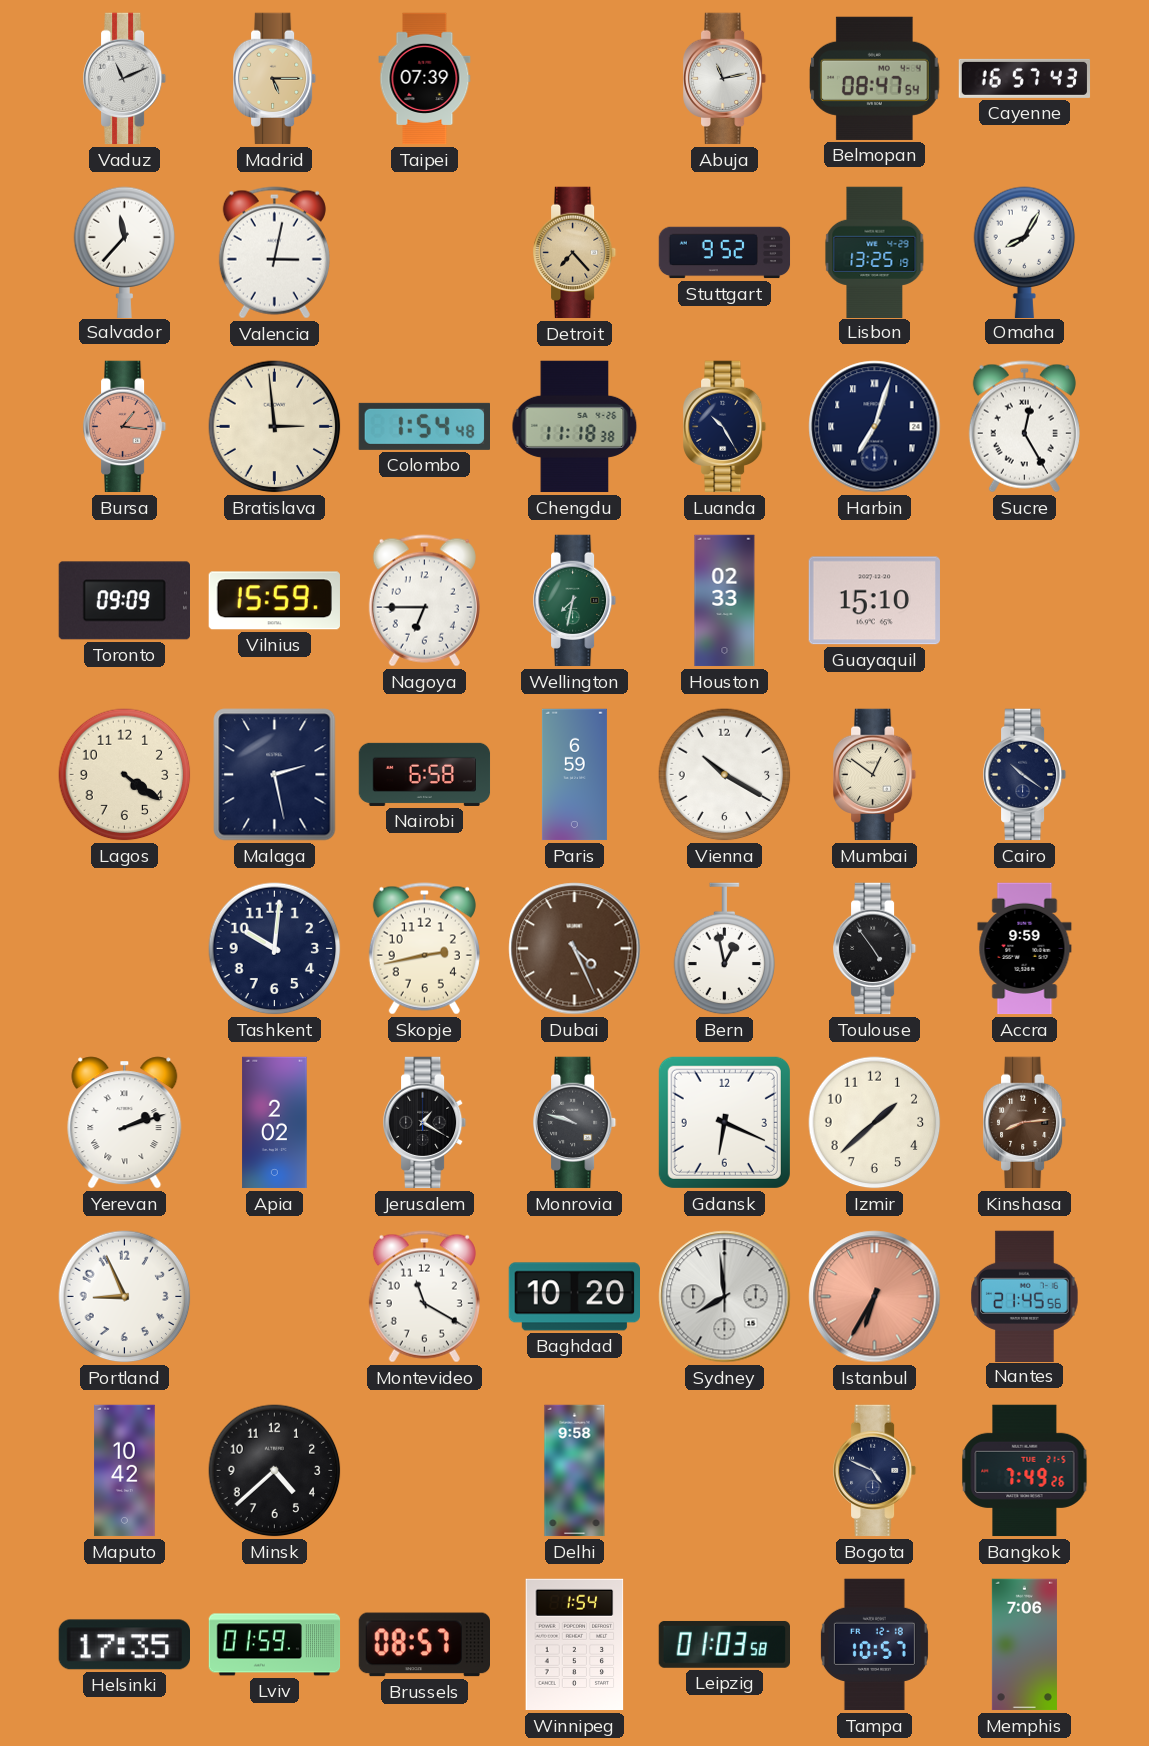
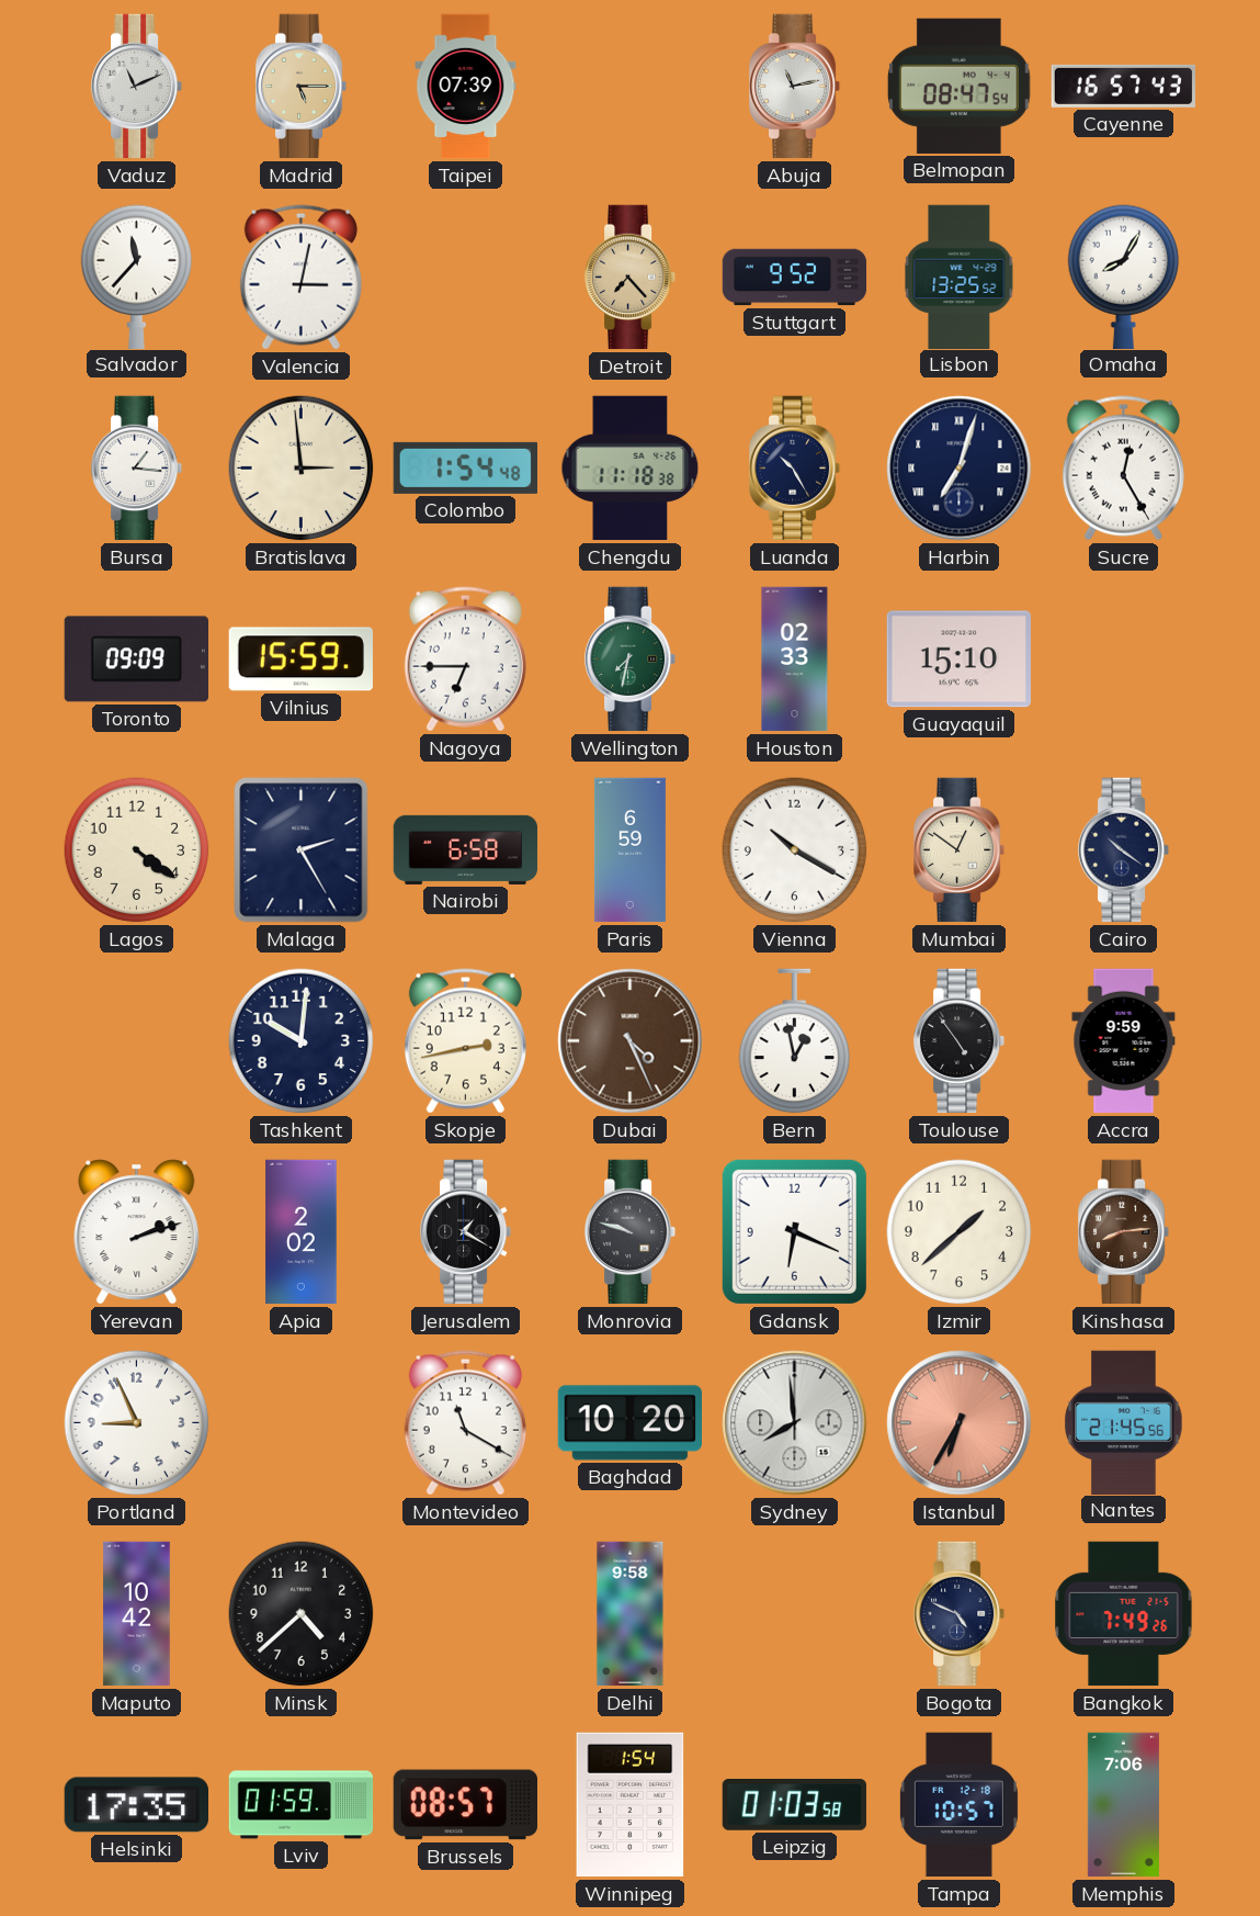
Lisbon: 13:25:19 -> 13:25:52 (960, 277)
Bursa dial: salmon -> white (138, 469)
Malaga: 2:28 -> 2:25 (302, 850)
